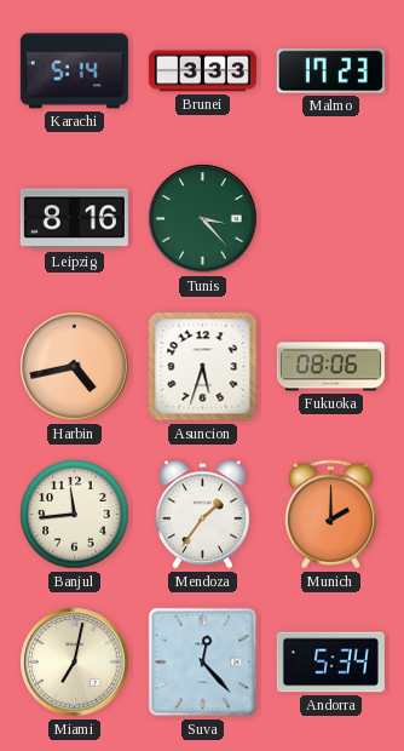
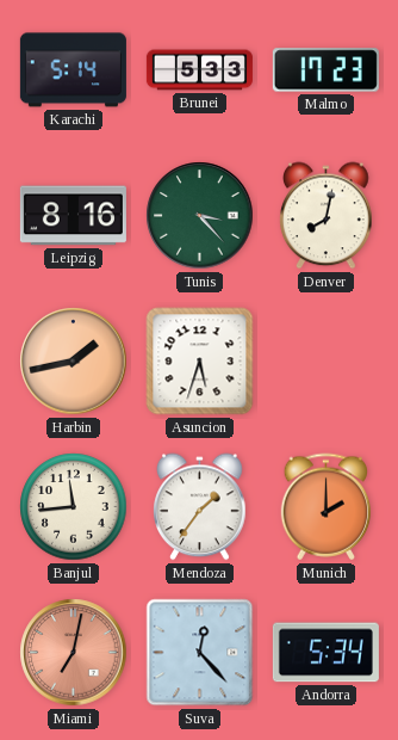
Brunei: 3:33 -> 5:33 (199, 70)
Denver: none -> 8:02 (327, 216)
Harbin: 4:43 -> 1:43 (74, 362)
Fukuoka: 08:06 -> none (330, 367)
Miami dial: cream -> salmon (74, 653)
